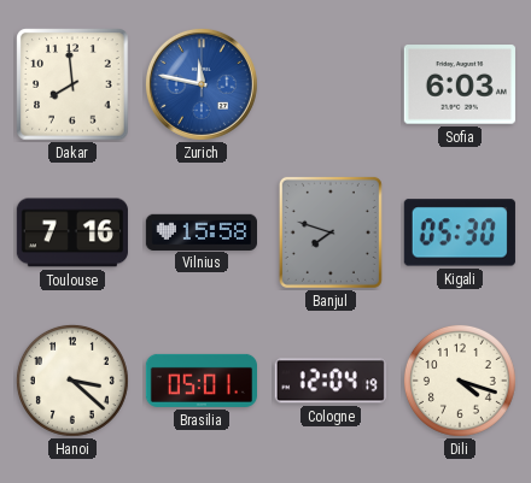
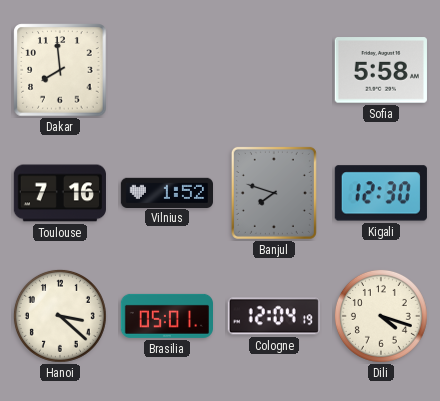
Zurich: 11:47 -> none (202, 84)
Sofia: 6:03 -> 5:58 (381, 70)
Vilnius: 15:58 -> 1:52 (166, 192)
Kigali: 05:30 -> 12:30 (381, 193)
